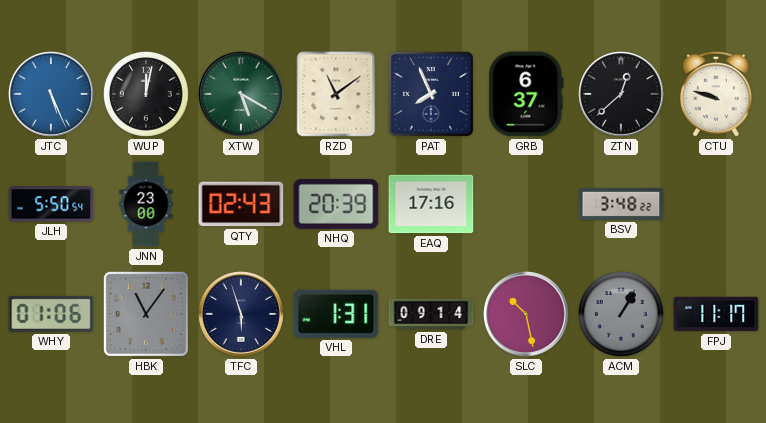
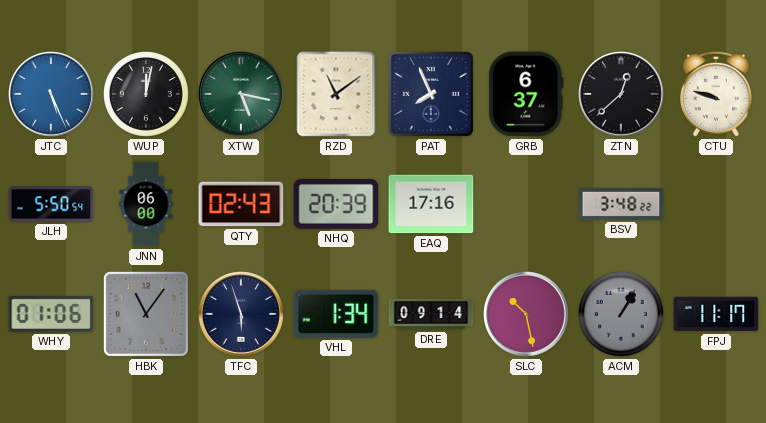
XTW: 5:20 -> 5:17 (242, 95)
JNN: 23:00 -> 06:00 (146, 204)
VHL: 1:31 -> 1:34 (336, 314)
